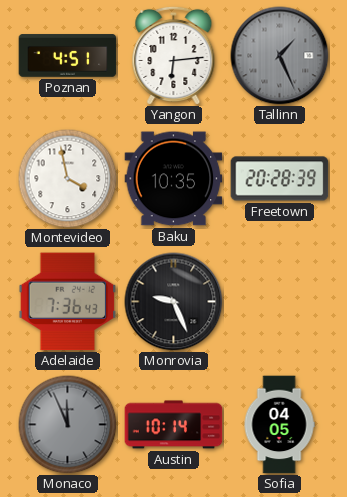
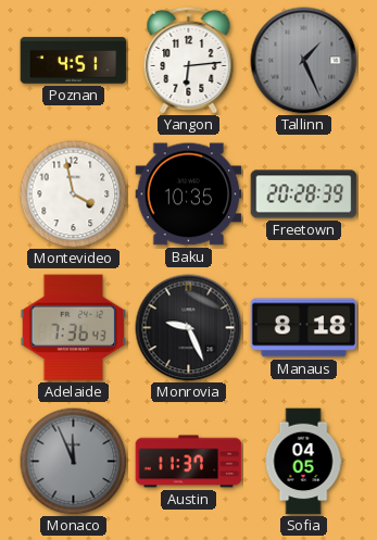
Manaus: none -> 8:18 (304, 328)
Austin: 10:14 -> 11:37 (189, 462)
